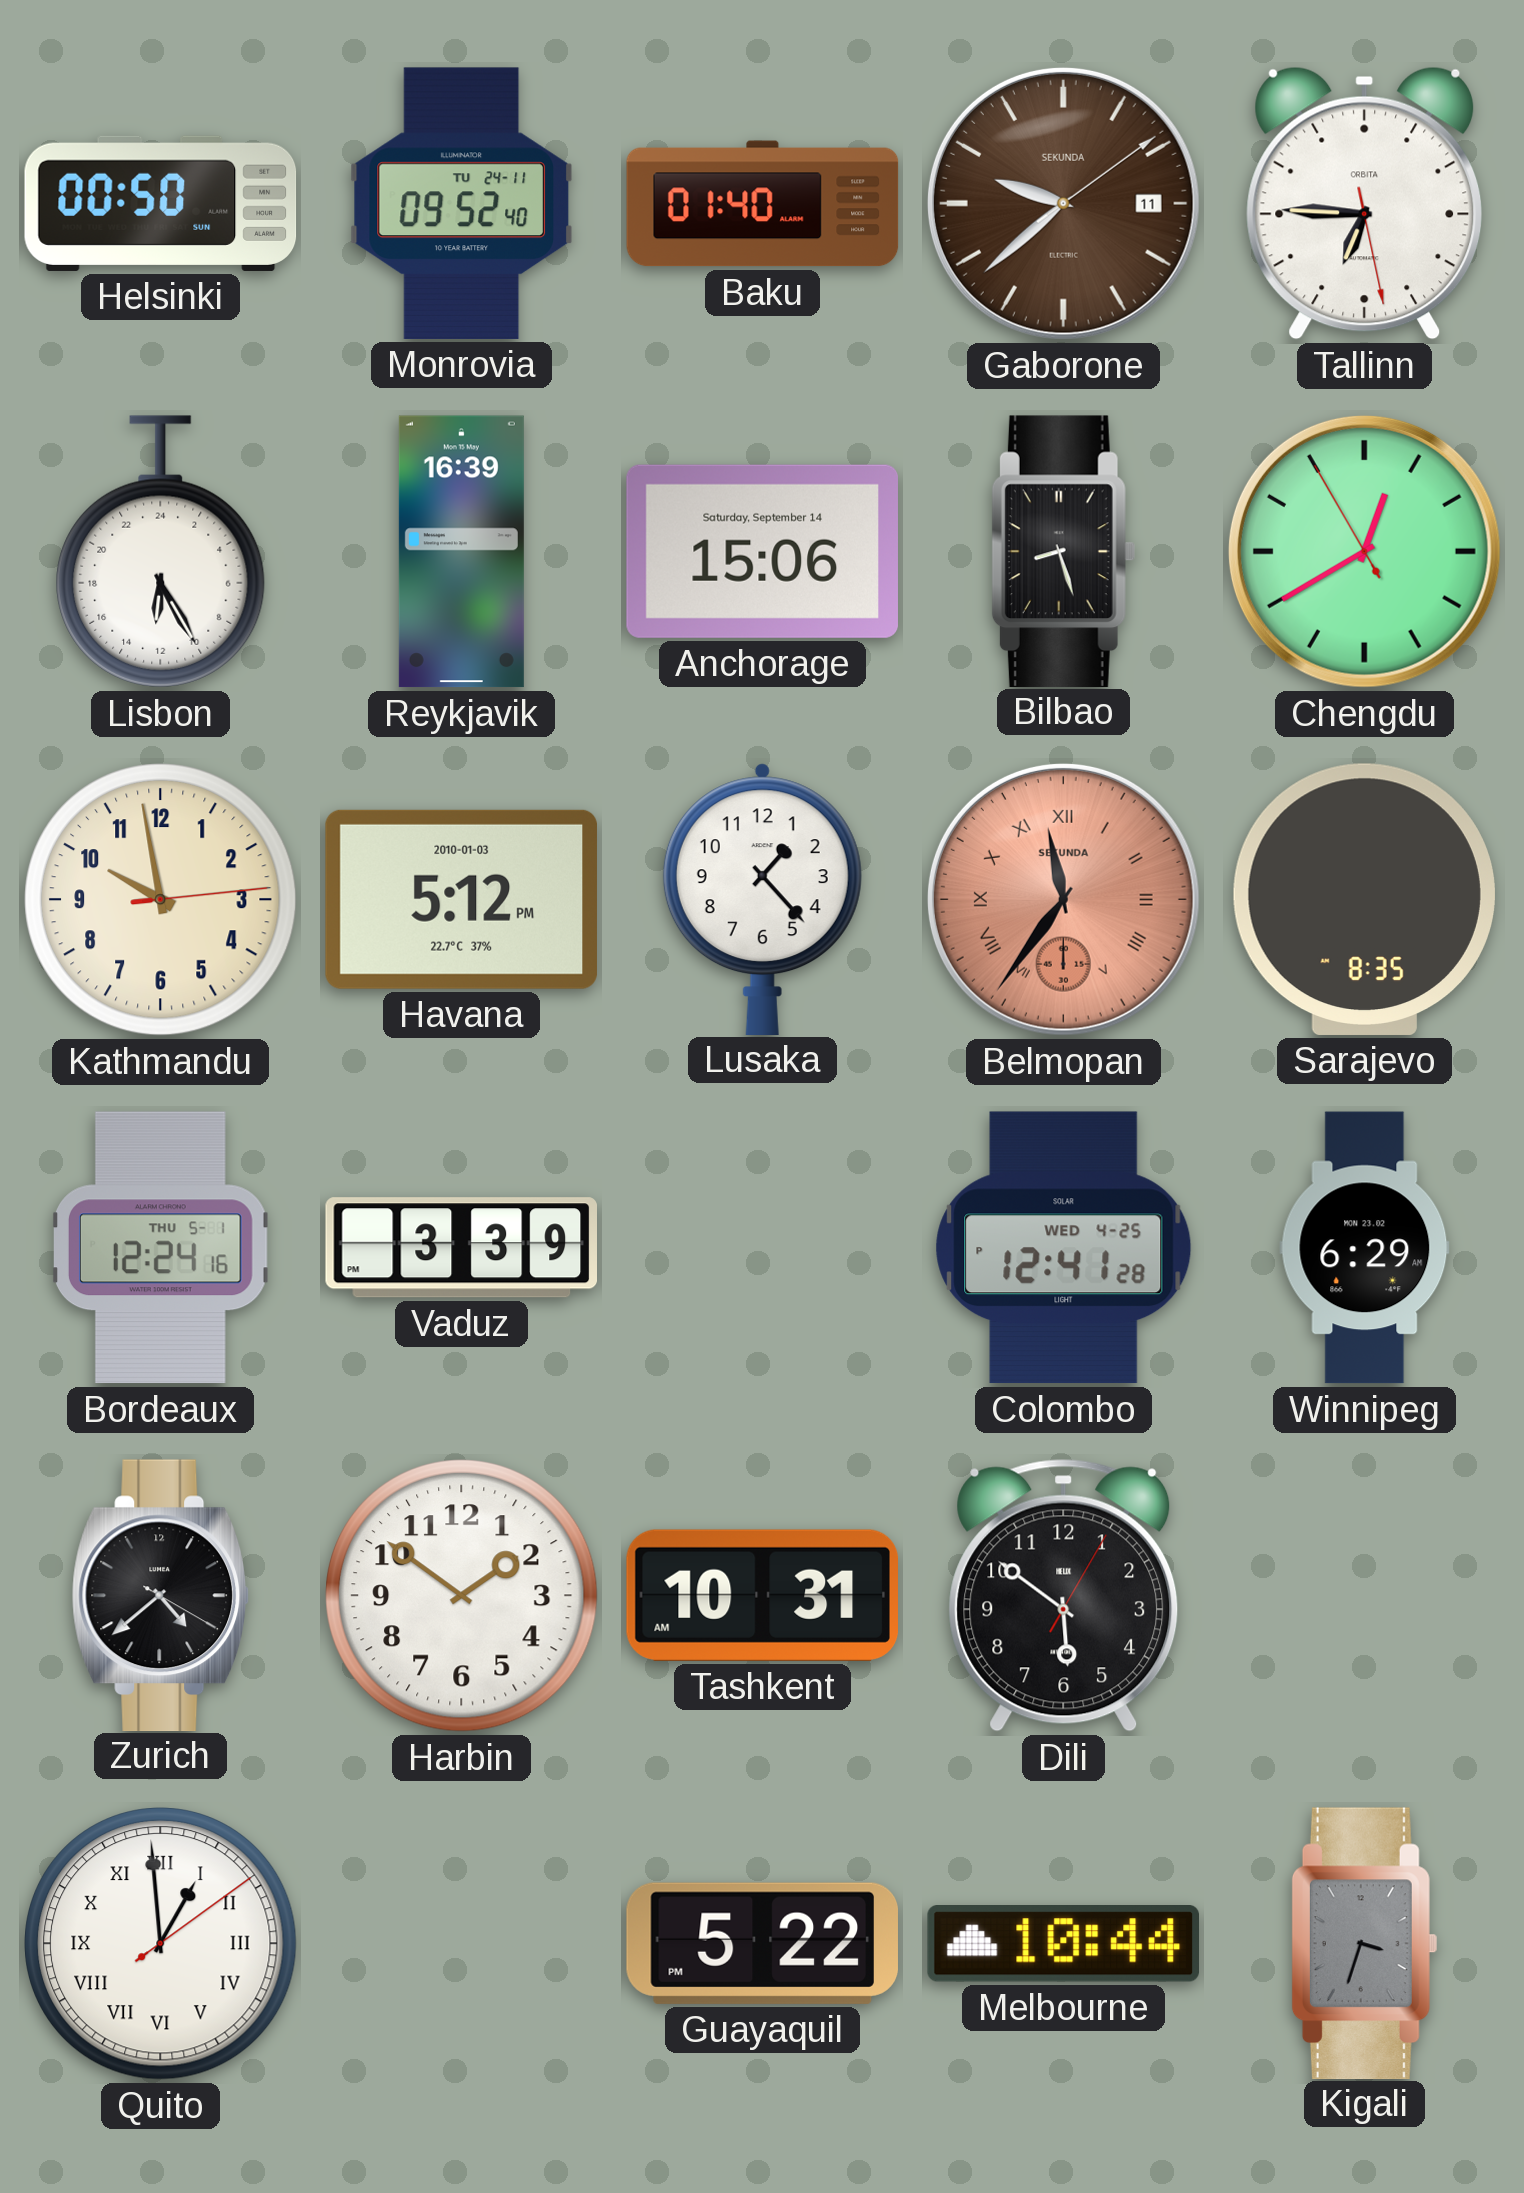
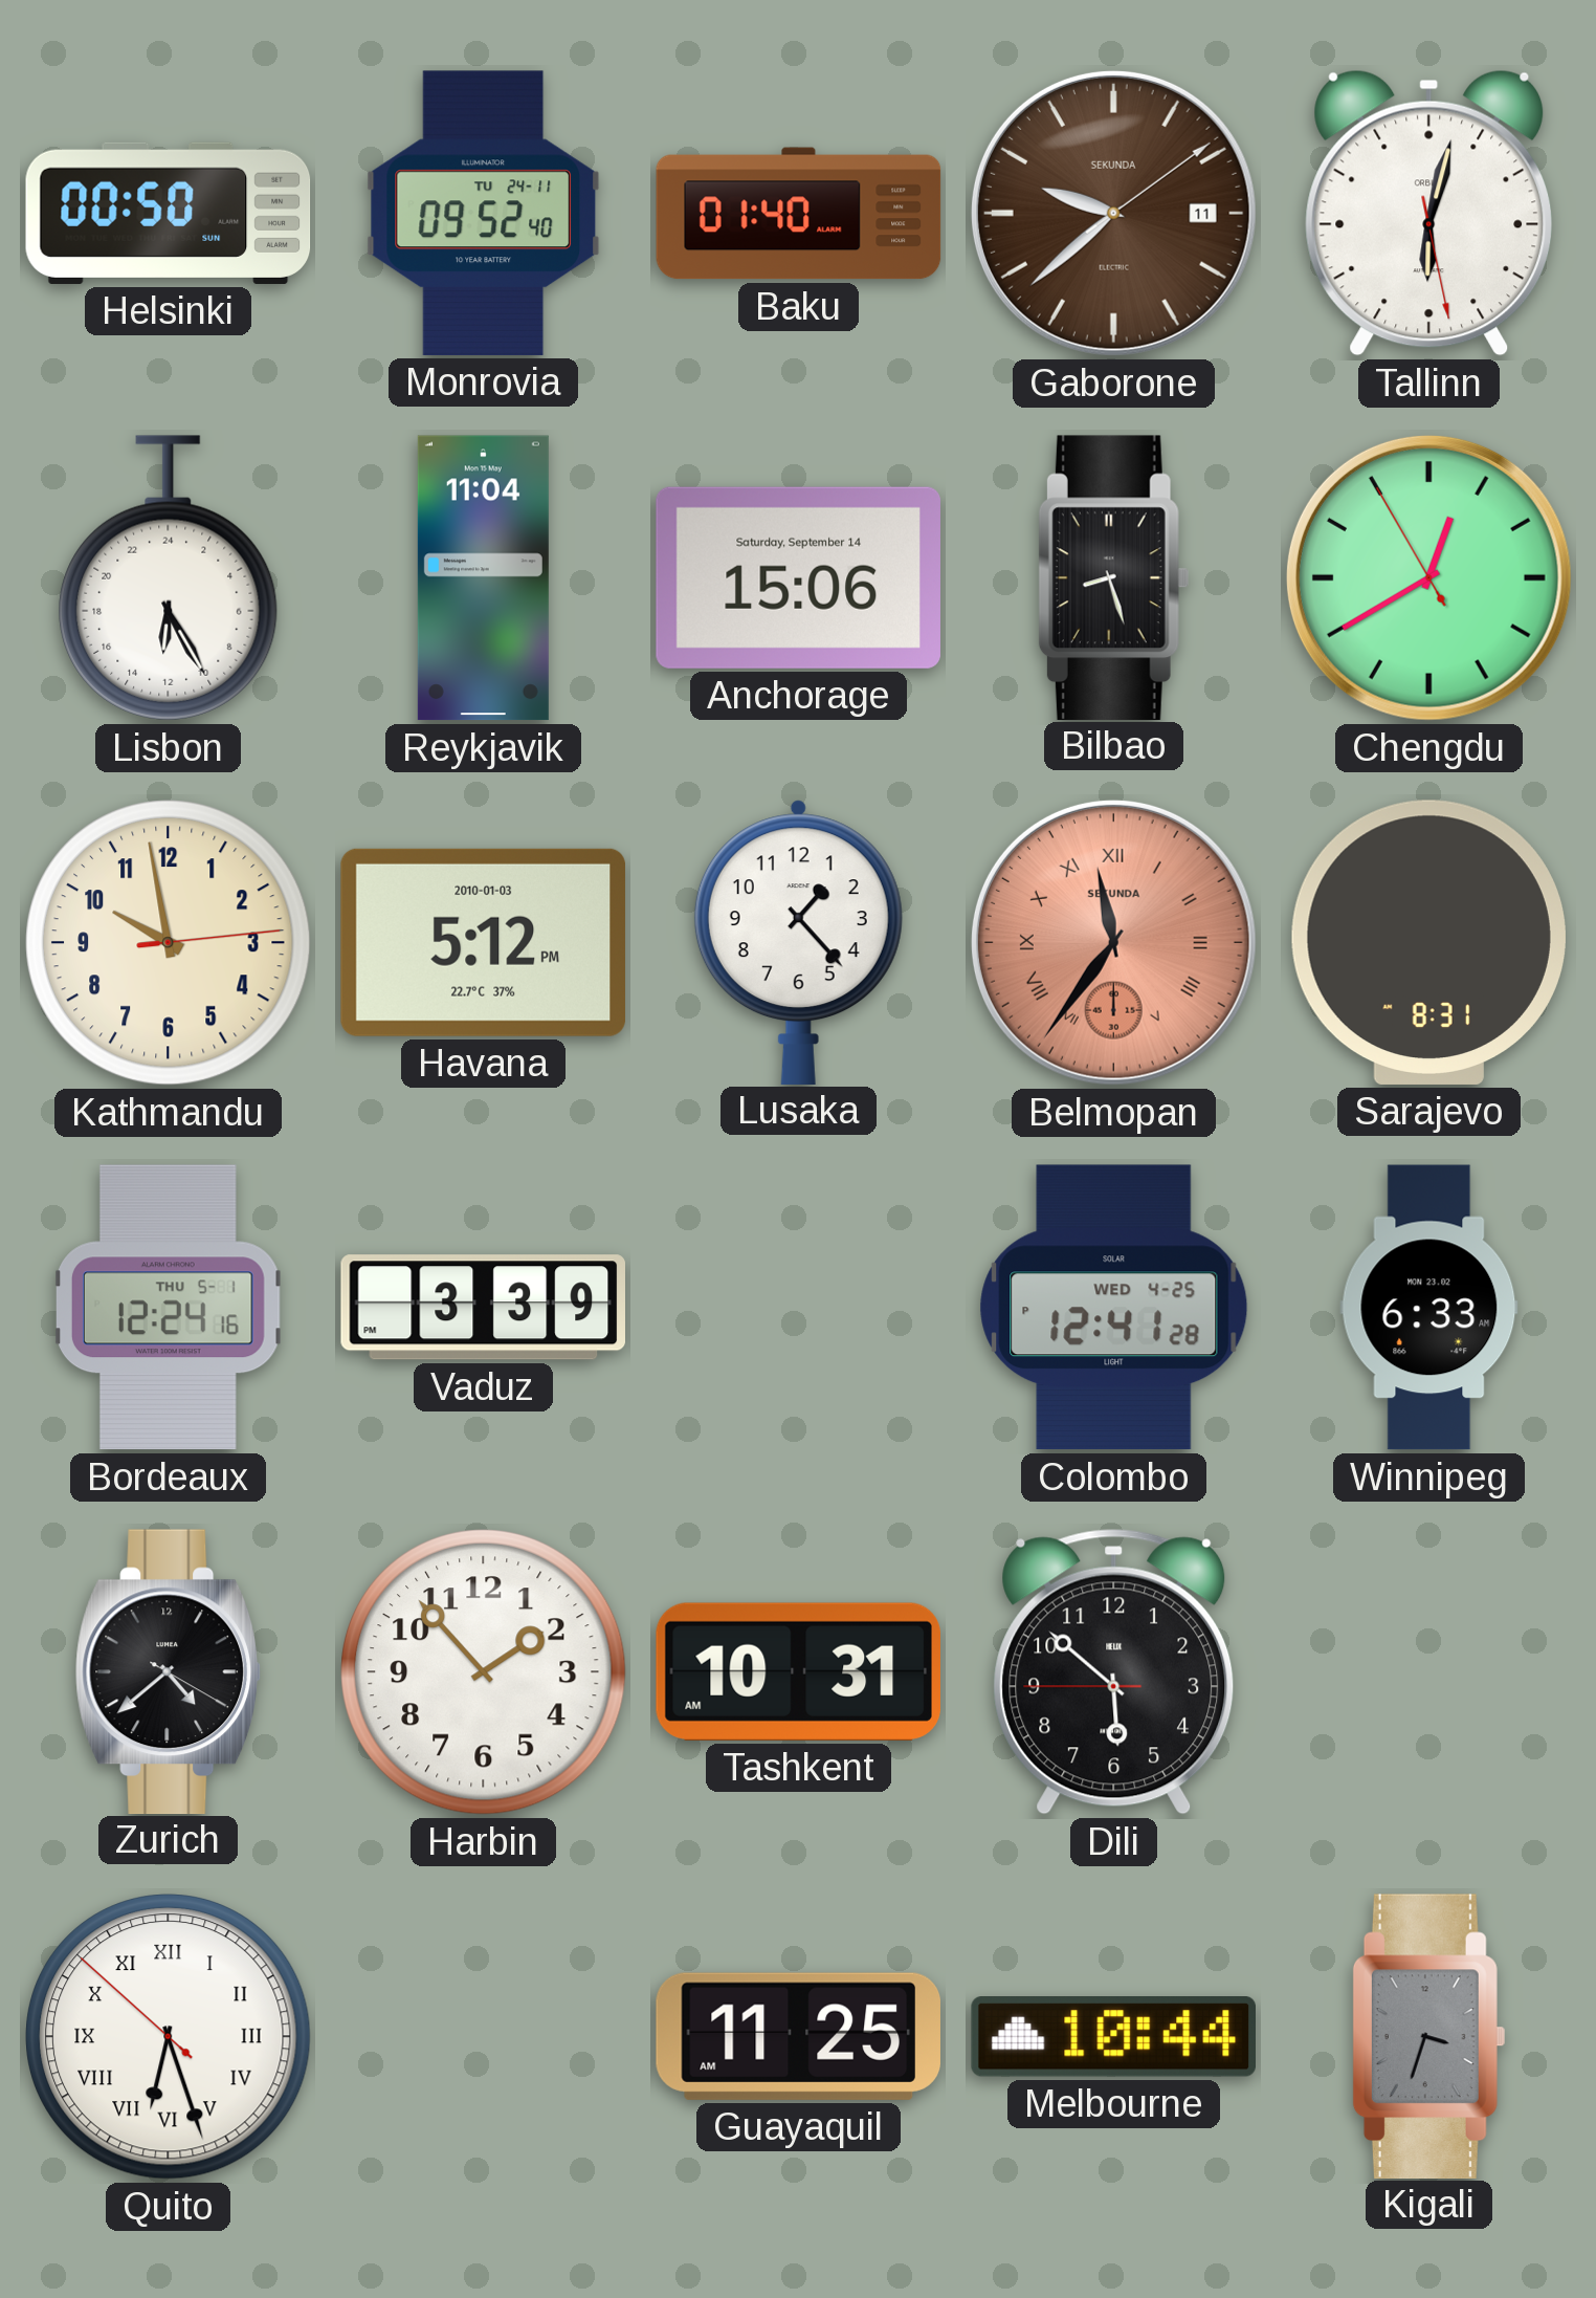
Tallinn: 6:45 -> 6:02 (1429, 213)
Reykjavik: 16:39 -> 11:04 (483, 578)
Sarajevo: 8:35 -> 8:31 (1428, 942)
Winnipeg: 6:29 -> 6:33 (1429, 1308)
Harbin: 1:51 -> 1:53 (484, 1672)
Dili: 5:51:05 -> 5:51:45 (1114, 1671)
Quito: 12:59 -> 6:26 (169, 2037)
Guayaquil: 5:22 -> 11:25 (798, 2036)
